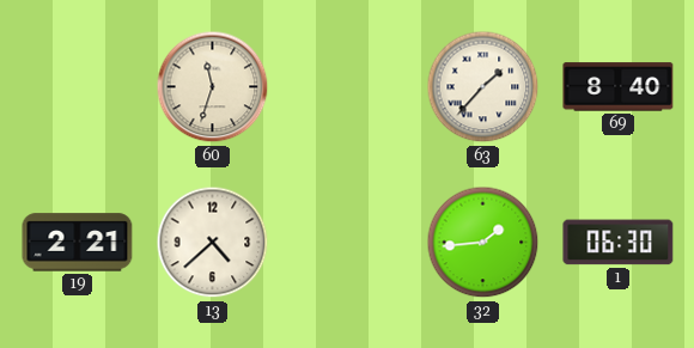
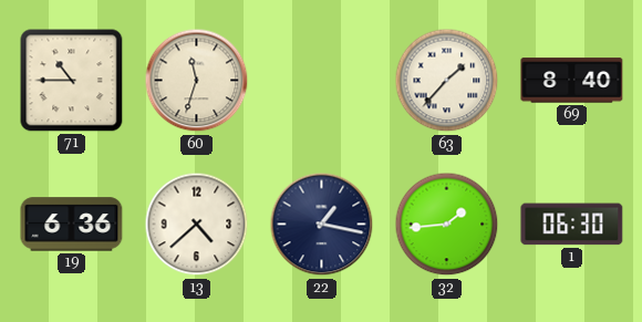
71: none -> 10:45 (72, 81)
19: 2:21 -> 6:36 (72, 225)
22: none -> 1:17 (322, 225)
